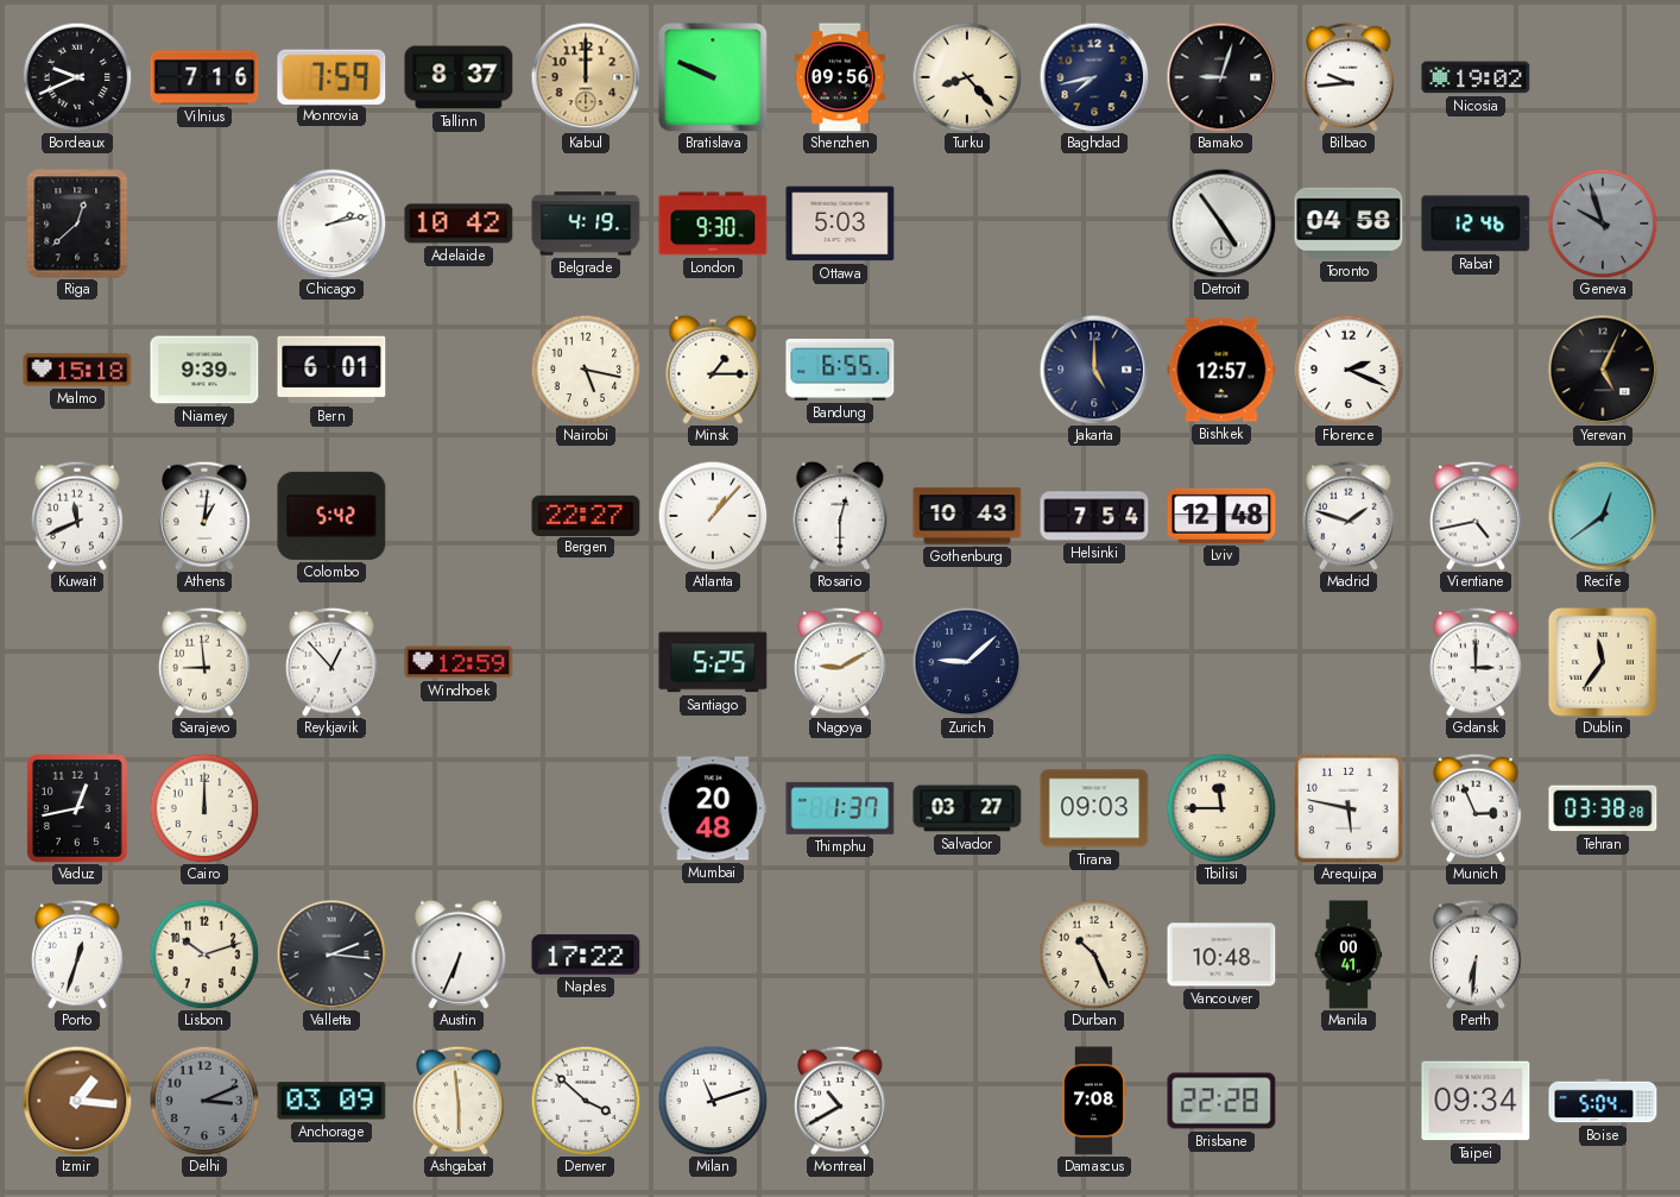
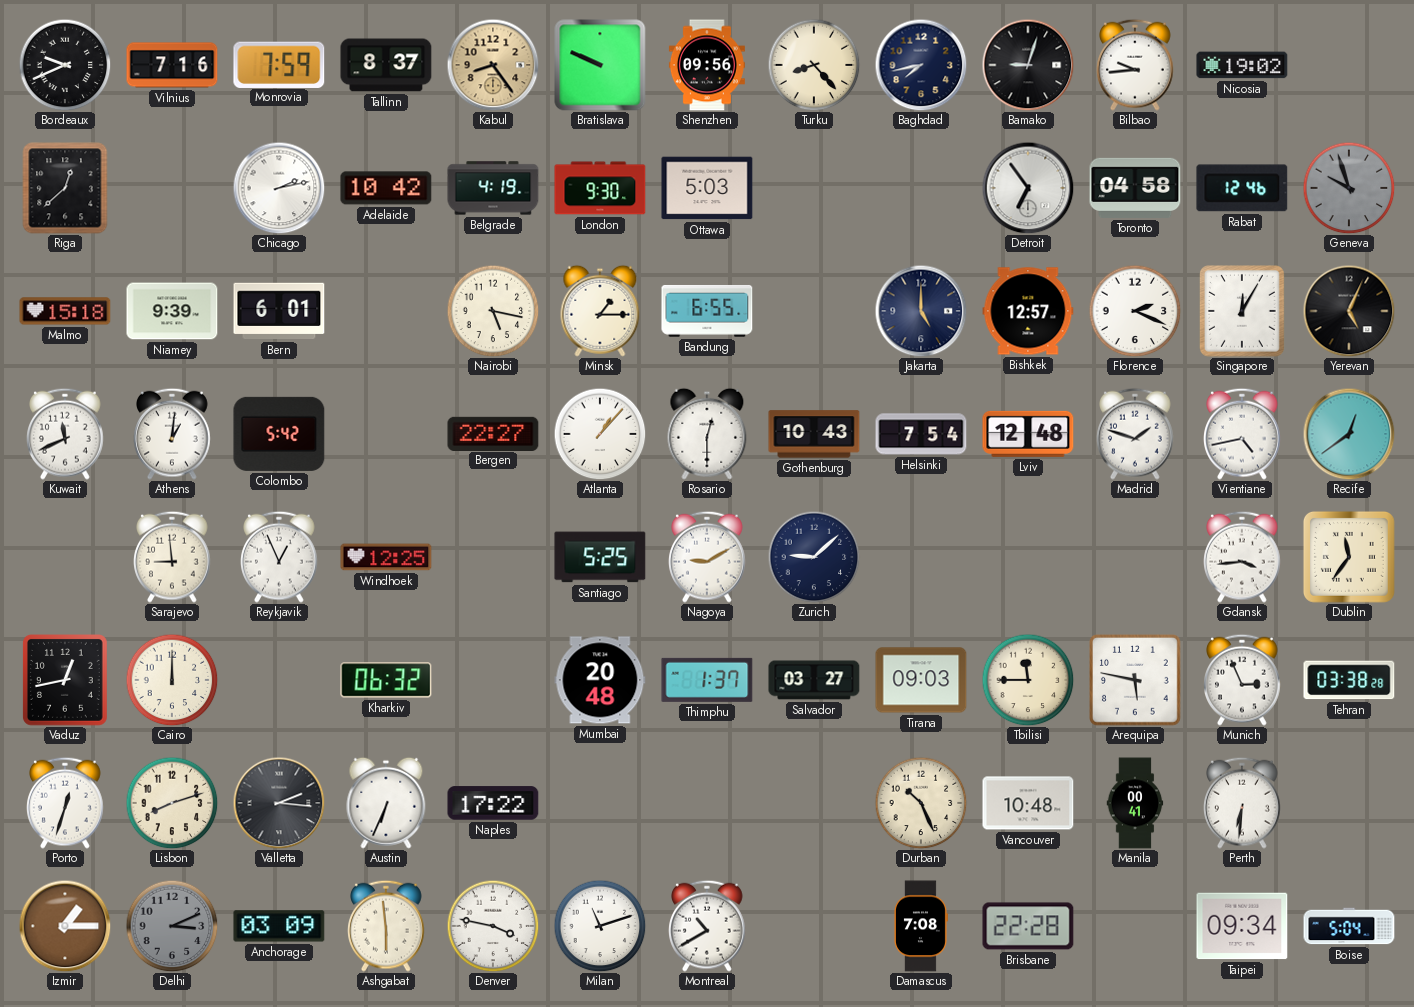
Kabul: 12:00 -> 8:24 (493, 65)
Detroit: 4:54 -> 6:54 (1028, 188)
Singapore: none -> 12:05 (1242, 312)
Reykjavik: 12:53 -> 12:56 (280, 557)
Windhoek: 12:59 -> 12:25 (386, 557)
Gdansk: 3:00 -> 3:44 (1243, 557)
Kharkiv: none -> 06:32 (386, 680)
Lisbon: 10:12 -> 8:12 (172, 803)
Izmir: 1:16 -> 1:15 (65, 926)
Denver: 3:52 -> 3:47 (493, 926)
